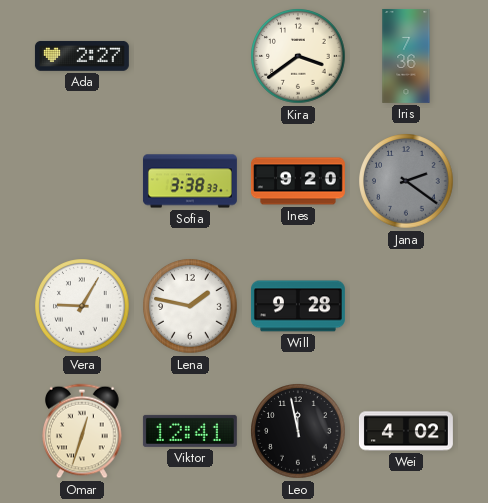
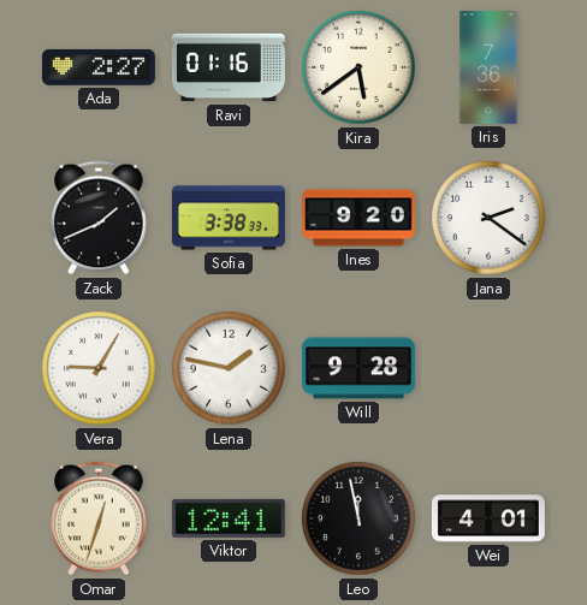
Ravi: none -> 01:16 (229, 67)
Kira: 3:39 -> 5:39 (358, 67)
Zack: none -> 1:41 (99, 218)
Jana dial: grey -> white (488, 218)
Wei: 4:02 -> 4:01 (488, 518)
